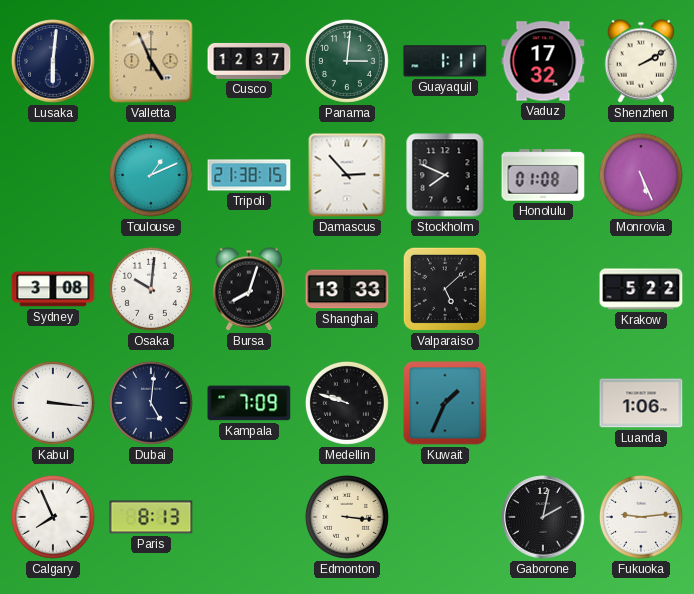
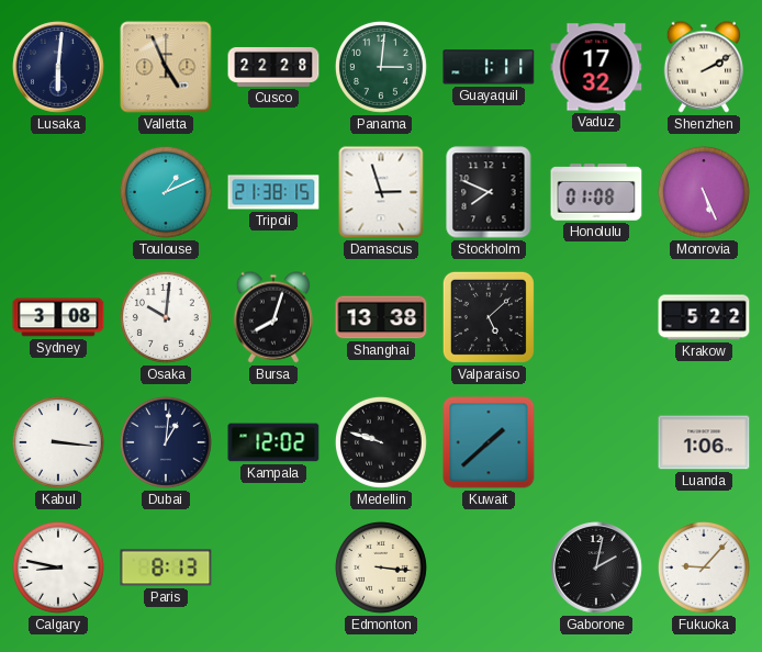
Cusco: 12:37 -> 22:28 (273, 67)
Damascus: 2:53 -> 2:57 (381, 192)
Shanghai: 13:33 -> 13:38 (381, 317)
Dubai: 5:01 -> 1:01 (166, 442)
Kampala: 7:09 -> 12:02 (273, 442)
Kuwait: 1:34 -> 1:38 (489, 442)
Calgary: 7:56 -> 8:47 (58, 567)
Fukuoka: 9:14 -> 9:07 (704, 567)
